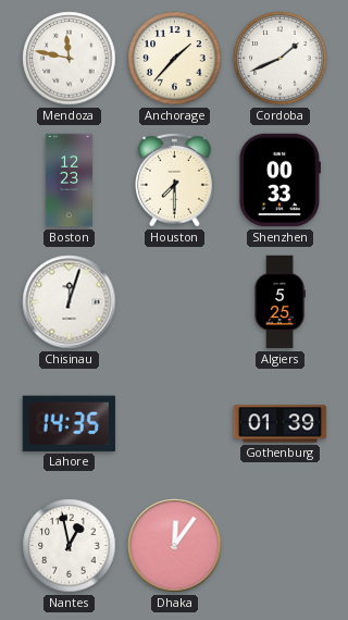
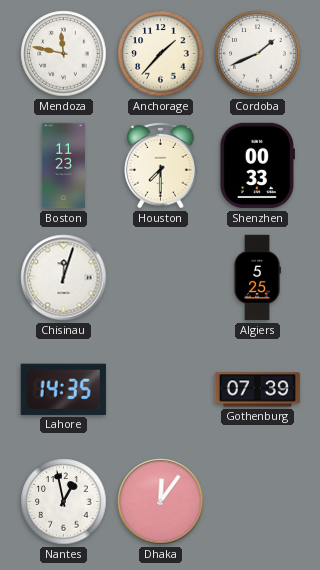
Boston: 12:23 -> 11:23 (63, 166)
Gothenburg: 01:39 -> 07:39 (258, 390)
